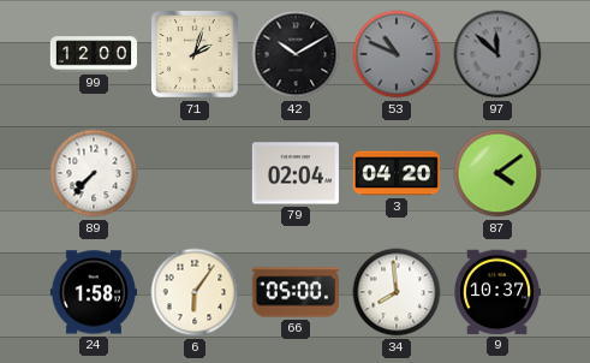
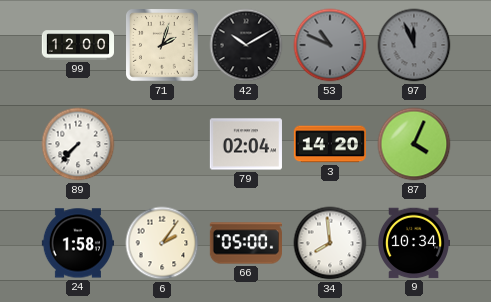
97: 11:52 -> 11:56 (414, 45)
3: 04:20 -> 14:20 (329, 144)
87: 4:09 -> 4:04 (414, 144)
6: 6:06 -> 2:06 (162, 243)
9: 10:37 -> 10:34 (414, 243)
